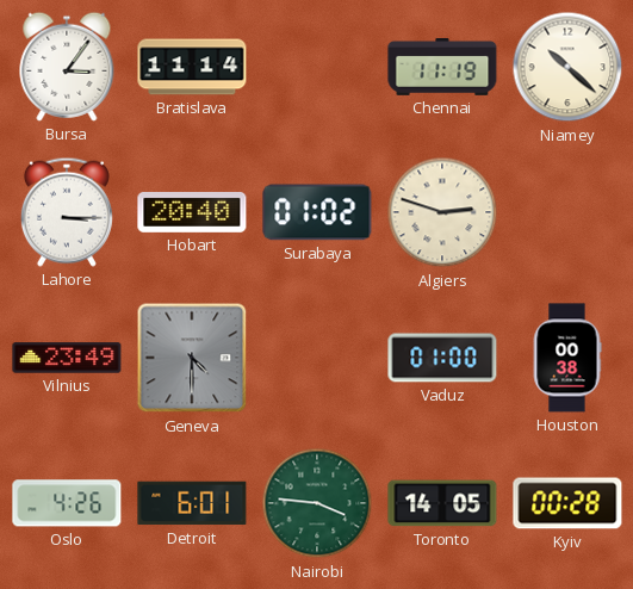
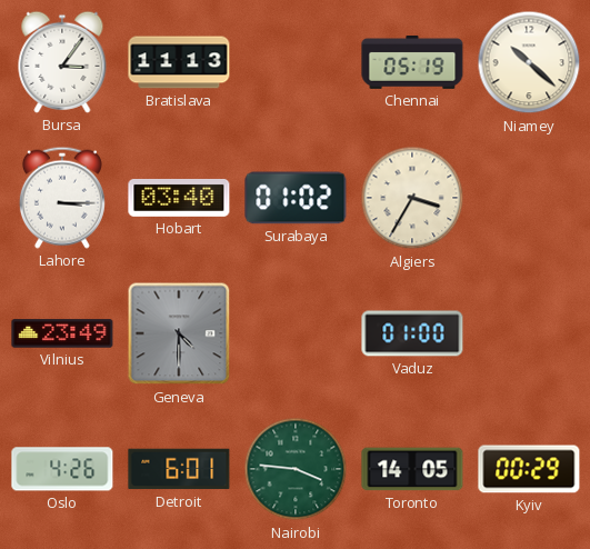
Bratislava: 11:14 -> 11:13 (179, 62)
Chennai: 11:19 -> 05:19 (412, 62)
Hobart: 20:40 -> 03:40 (179, 198)
Algiers: 2:48 -> 3:35 (412, 198)
Houston: 00:38 -> none (567, 358)
Kyiv: 00:28 -> 00:29 (529, 469)
